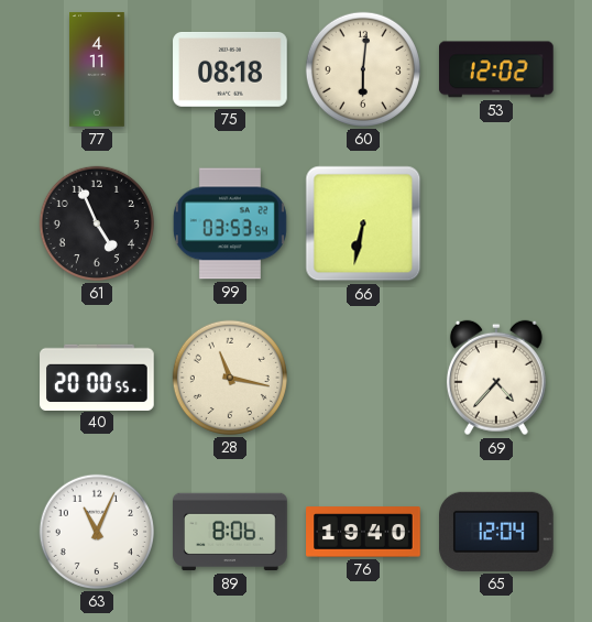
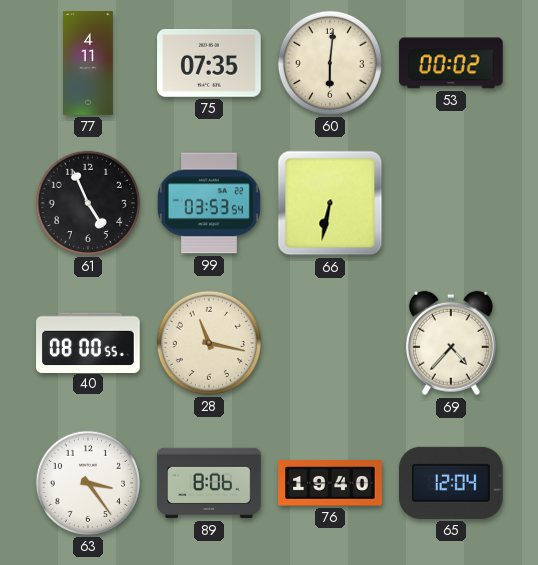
75: 08:18 -> 07:35 (209, 64)
53: 12:02 -> 00:02 (452, 63)
40: 20:00 -> 08:00 (88, 342)
63: 11:04 -> 3:24 (88, 483)
